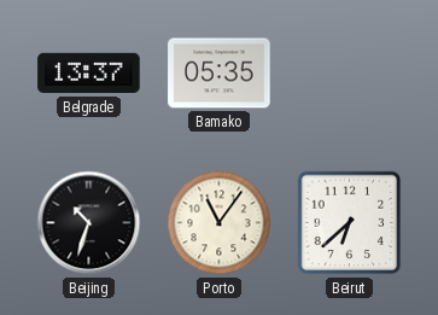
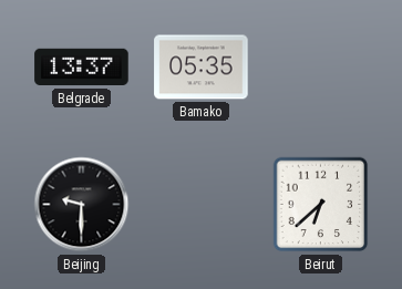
Beijing: 10:33 -> 9:30 (82, 205)
Porto: 11:06 -> none (220, 223)
